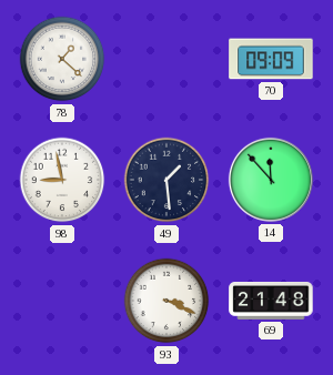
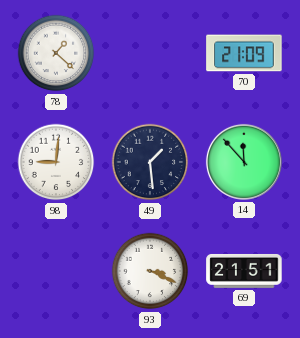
70: 09:09 -> 21:09 (244, 53)
98: 8:58 -> 9:01 (56, 162)
69: 21:48 -> 21:51 (244, 271)
